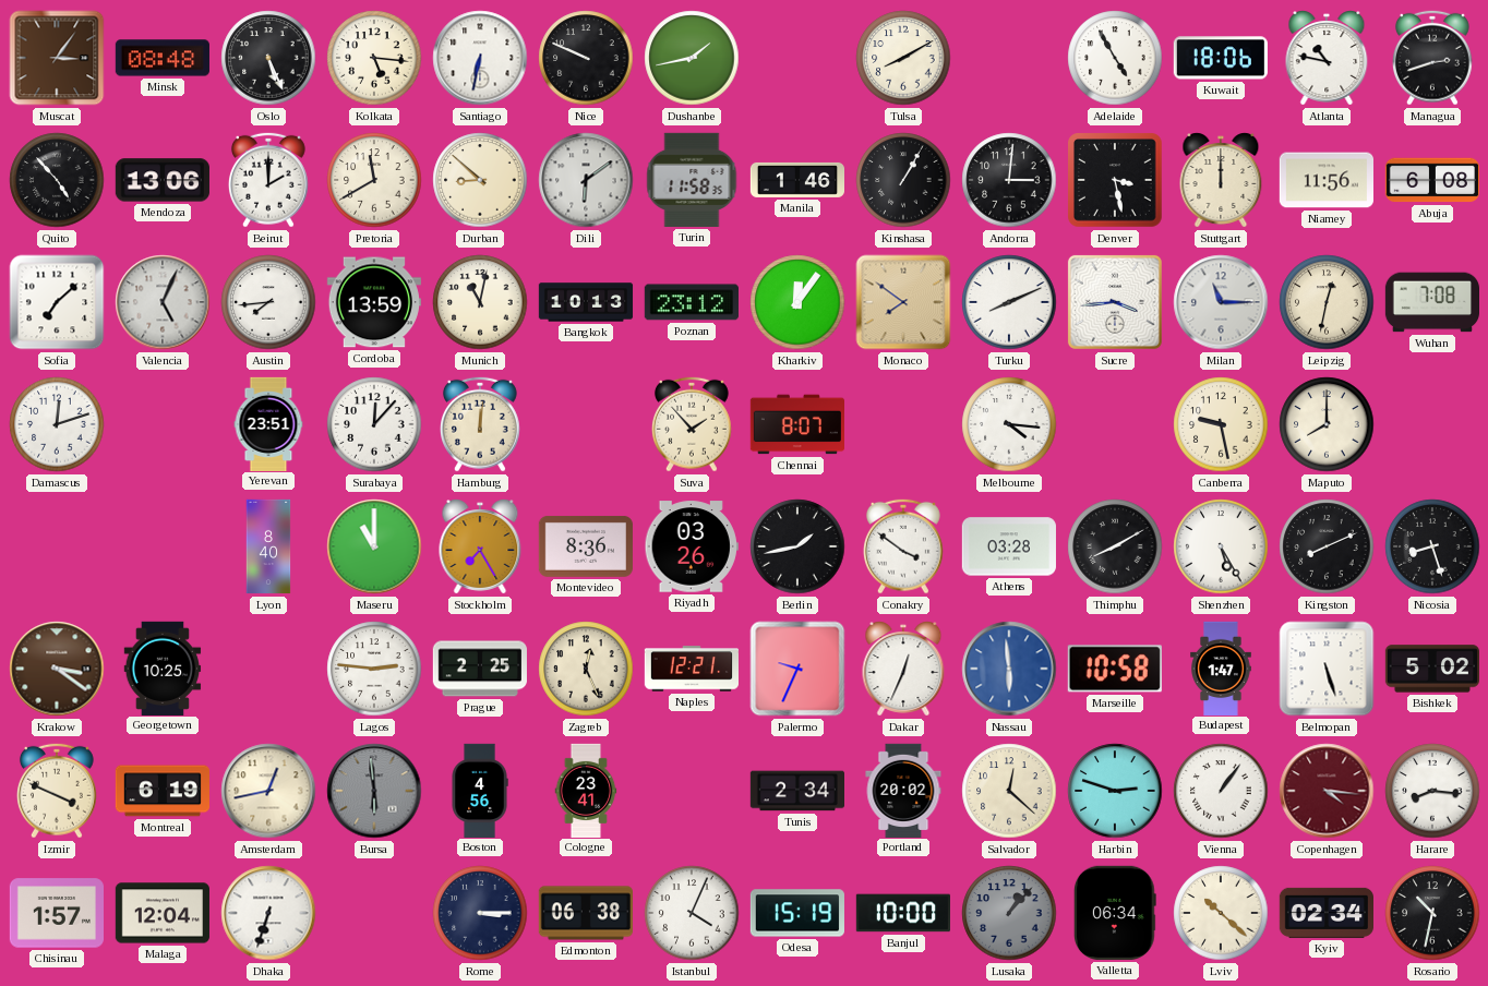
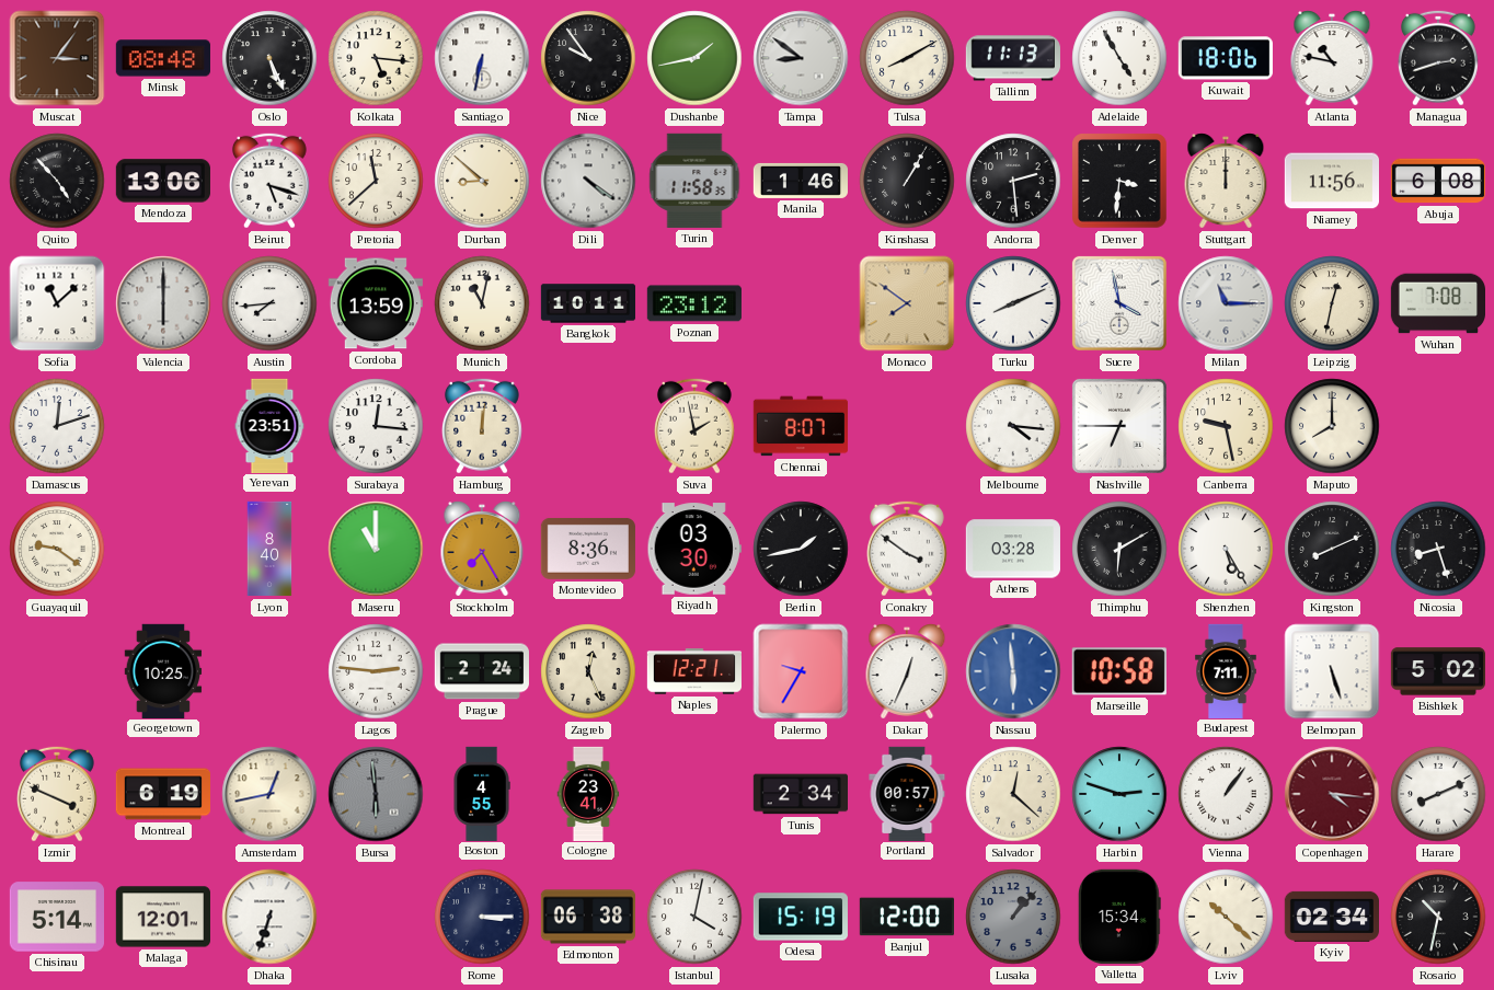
Nice: 9:49 -> 9:54 (588, 58)
Tampa: none -> 8:51 (801, 58)
Tallinn: none -> 11:13 (1012, 58)
Beirut: 2:00 -> 5:18 (269, 181)
Pretoria: 11:40 -> 11:38 (376, 181)
Dili: 6:09 -> 4:21 (588, 181)
Andorra: 3:01 -> 2:29 (1013, 181)
Denver: 3:28 -> 3:31 (1120, 182)
Sofia: 7:08 -> 11:08 (57, 303)
Valencia: 5:04 -> 6:00 (163, 303)
Bangkok: 10:13 -> 10:11 (588, 303)
Kharkiv: 12:06 -> none (797, 302)
Sucre: 3:44 -> 3:58 (1119, 303)
Surabaya: 12:07 -> 12:16 (376, 426)
Suva: 1:53 -> 1:58 (694, 426)
Nashville: none -> 6:45 (1119, 426)
Guayaquil: none -> 9:21 (57, 549)
Riyadh: 03:26 -> 03:30 (694, 549)
Thimphu: 8:10 -> 6:10 (1119, 549)
Krakow: 3:21 -> none (57, 669)
Prague: 2:25 -> 2:24 (481, 671)
Palermo: 9:34 -> 9:35 (801, 671)
Budapest: 1:47 -> 7:11 (1226, 670)
Boston: 4:56 -> 4:55 (482, 793)
Portland: 20:02 -> 00:57 (907, 793)
Harare: 8:16 -> 8:11 (1438, 794)
Chisinau: 1:57 -> 5:14 (56, 917)
Malaga: 12:04 -> 12:01 (163, 917)
Istanbul: 4:04 -> 4:02 (694, 917)
Banjul: 10:00 -> 12:00 (907, 917)
Valletta: 06:34 -> 15:34 (1119, 917)
